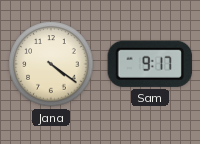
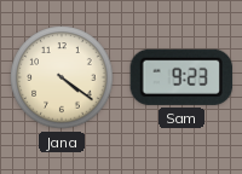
Sam: 9:17 -> 9:23 (181, 77)
